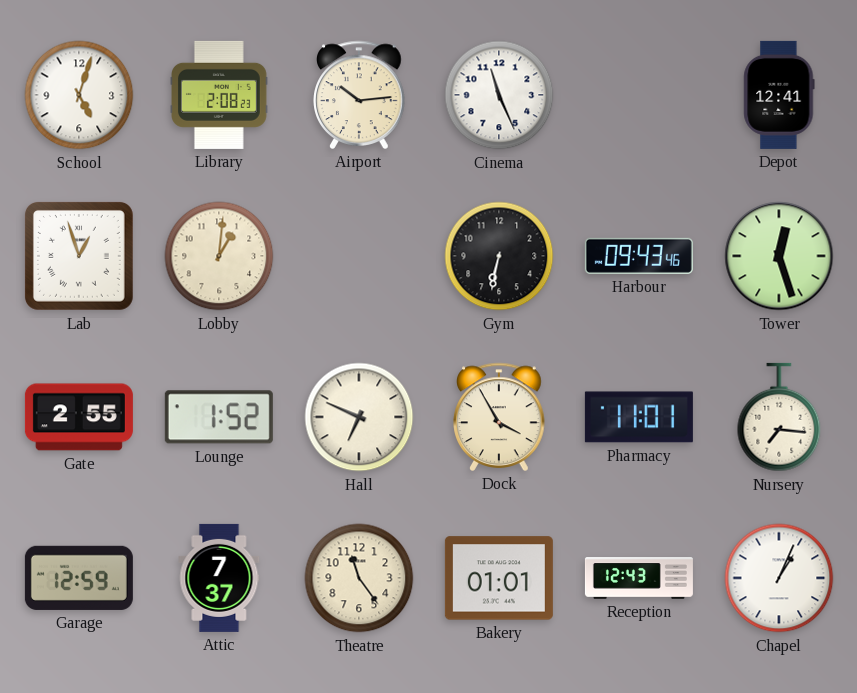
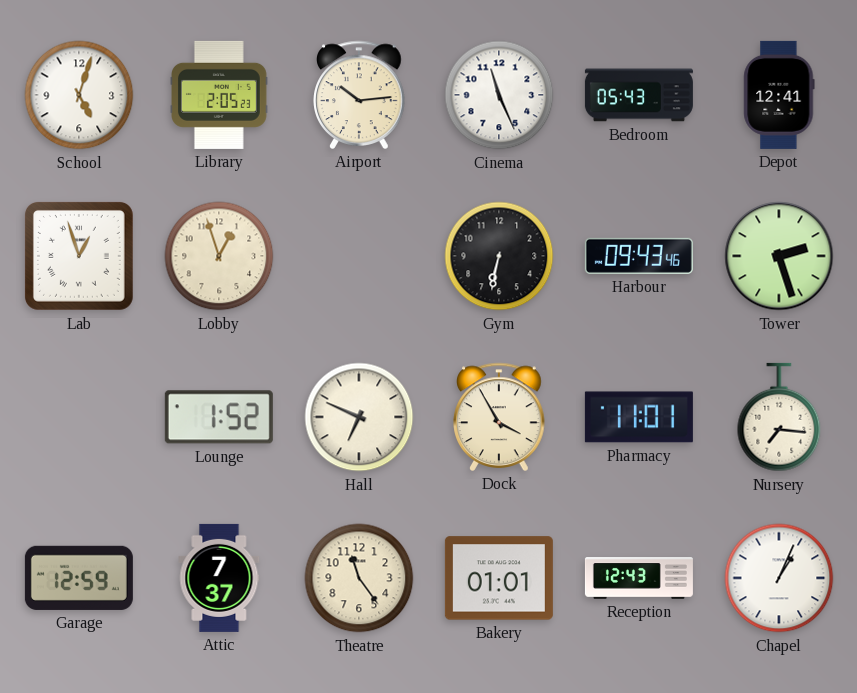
Library: 2:08 -> 2:05 (220, 95)
Bedroom: none -> 05:43 (639, 95)
Lobby: 1:01 -> 12:57 (219, 256)
Tower: 12:27 -> 2:27 (779, 256)
Gate: 2:55 -> none (79, 417)
